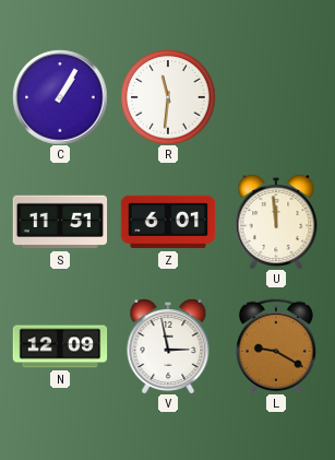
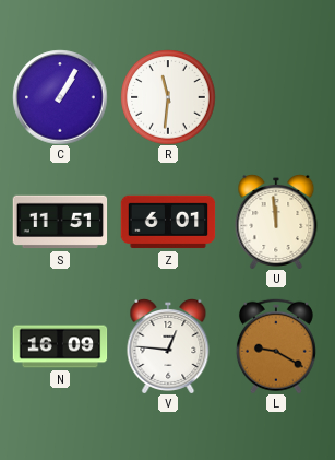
N: 12:09 -> 16:09 (60, 346)
V: 2:58 -> 12:46 (168, 346)
